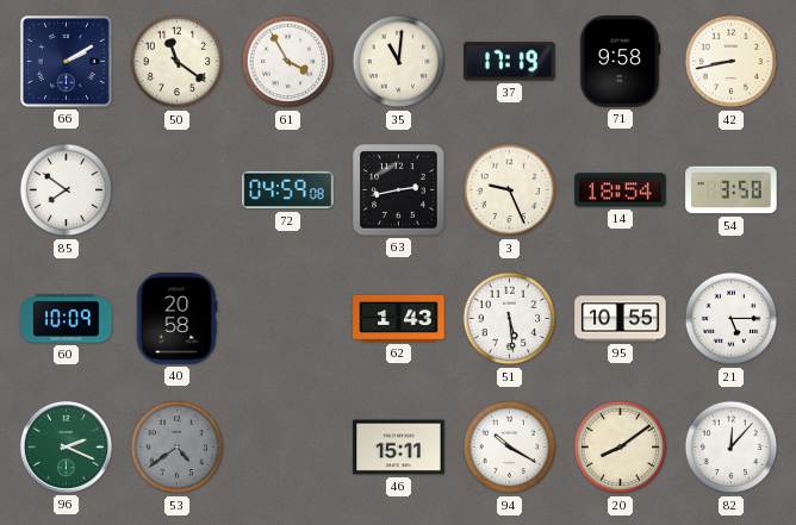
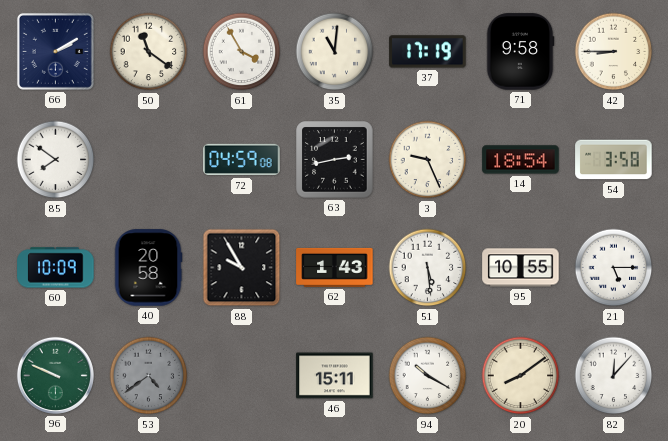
42: 8:43 -> 8:45 (614, 52)
88: none -> 9:55 (242, 268)
96: 2:19 -> 9:49 (55, 375)
